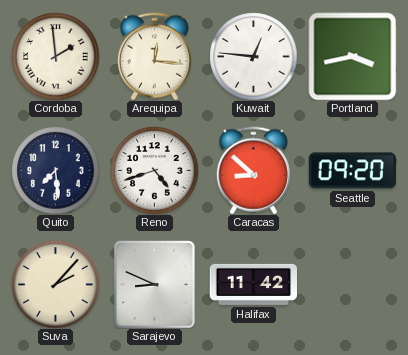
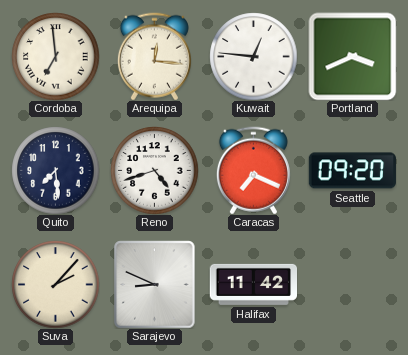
Cordoba: 1:59 -> 6:59 (55, 56)
Portland: 3:43 -> 3:41 (352, 56)
Caracas: 8:52 -> 7:19 (253, 170)
